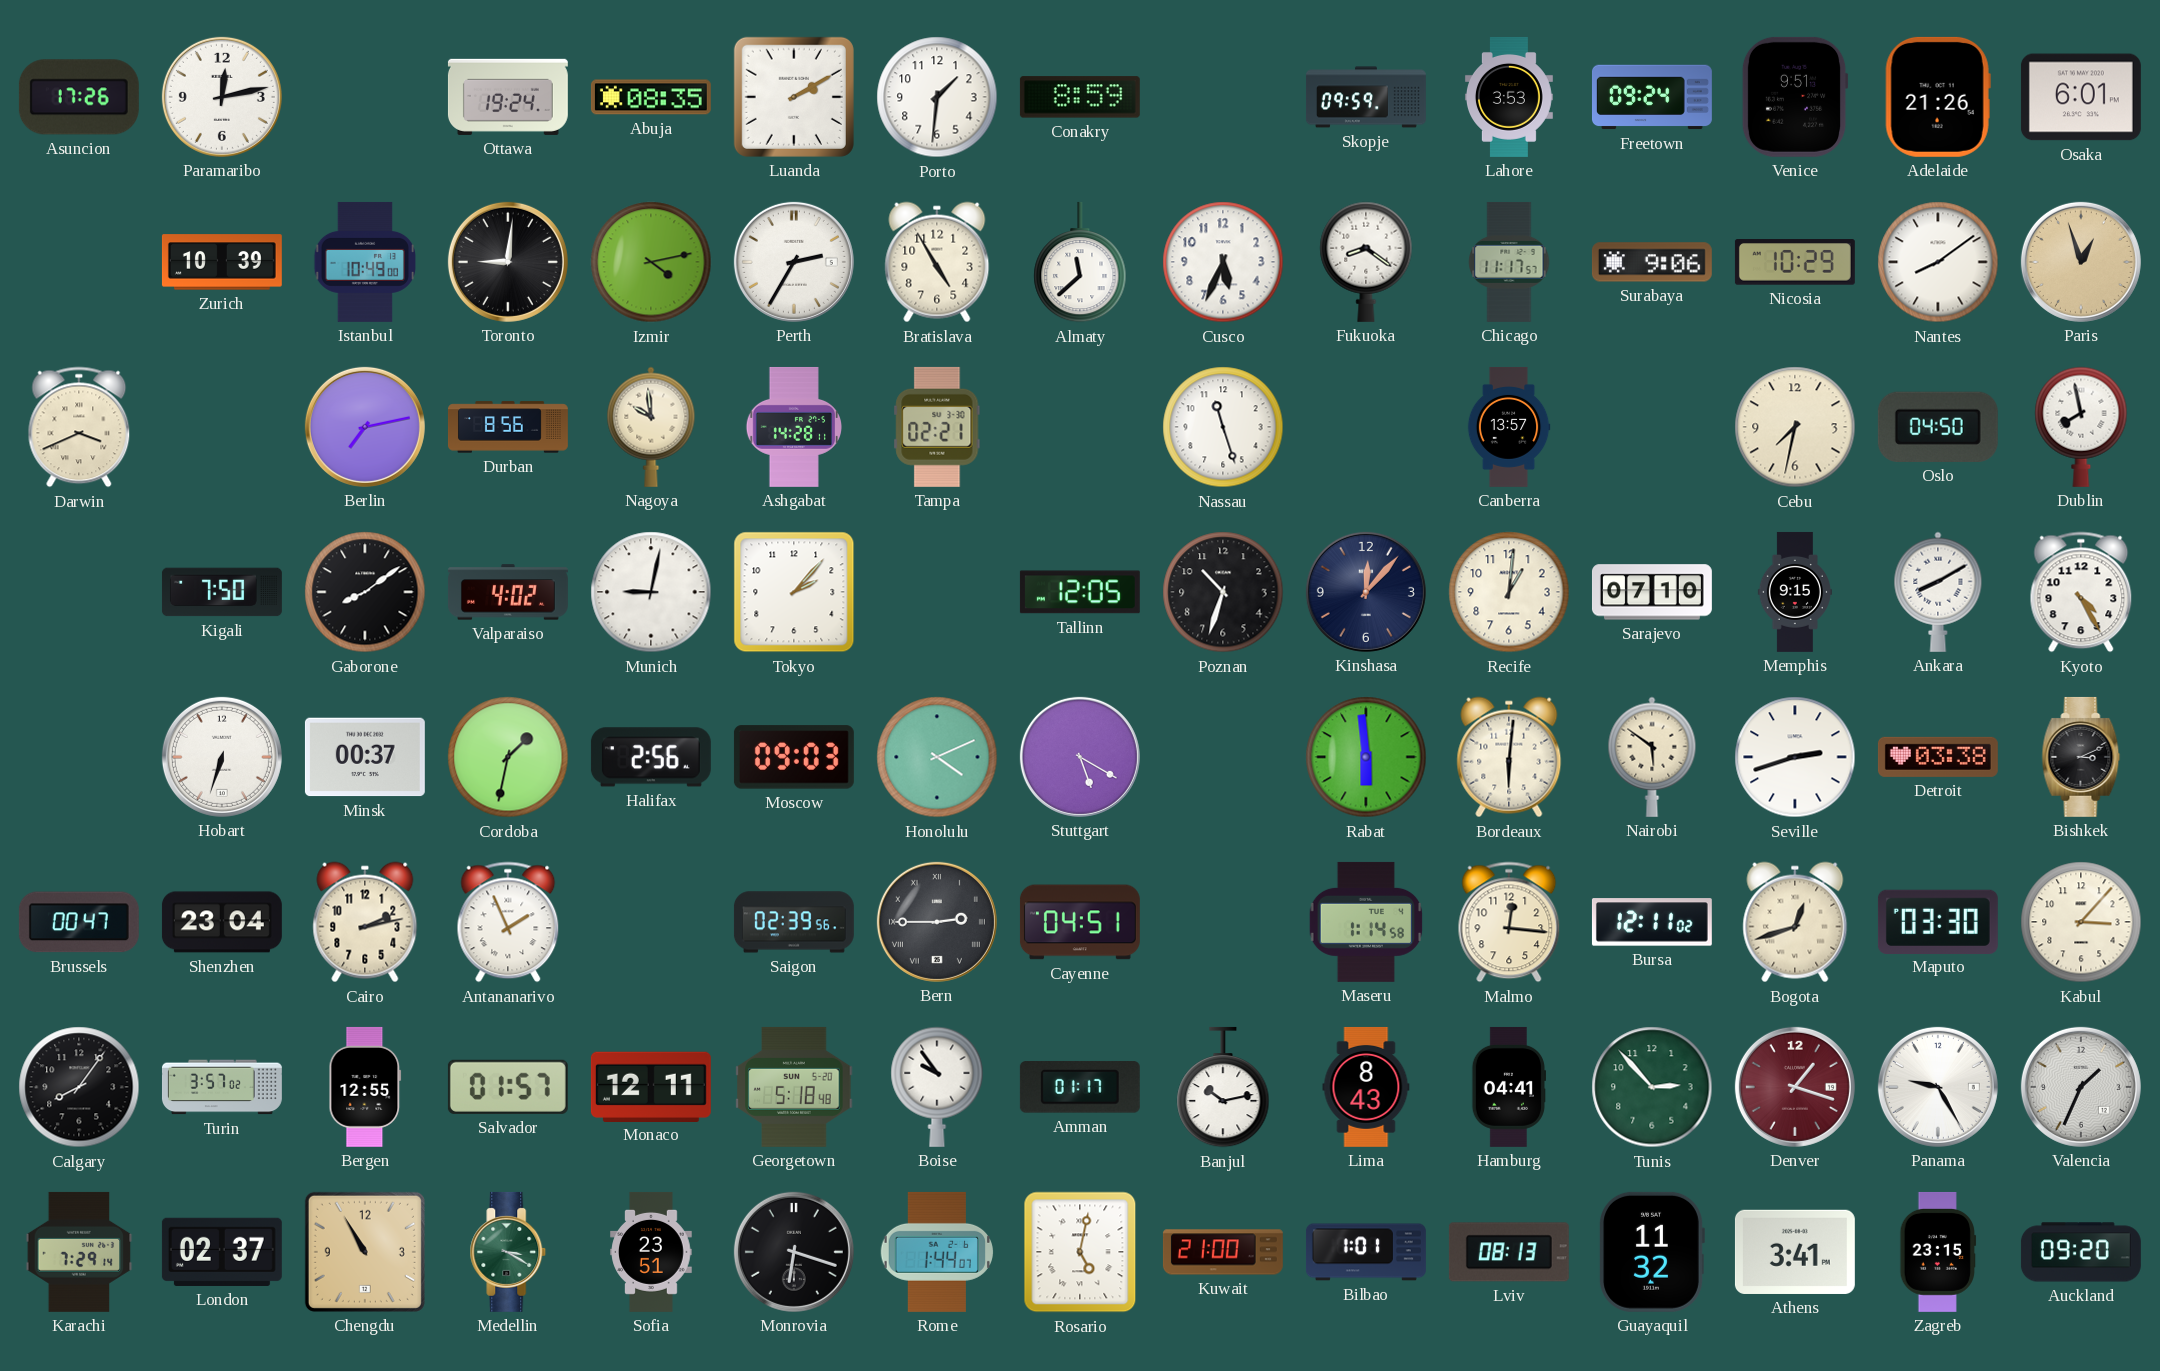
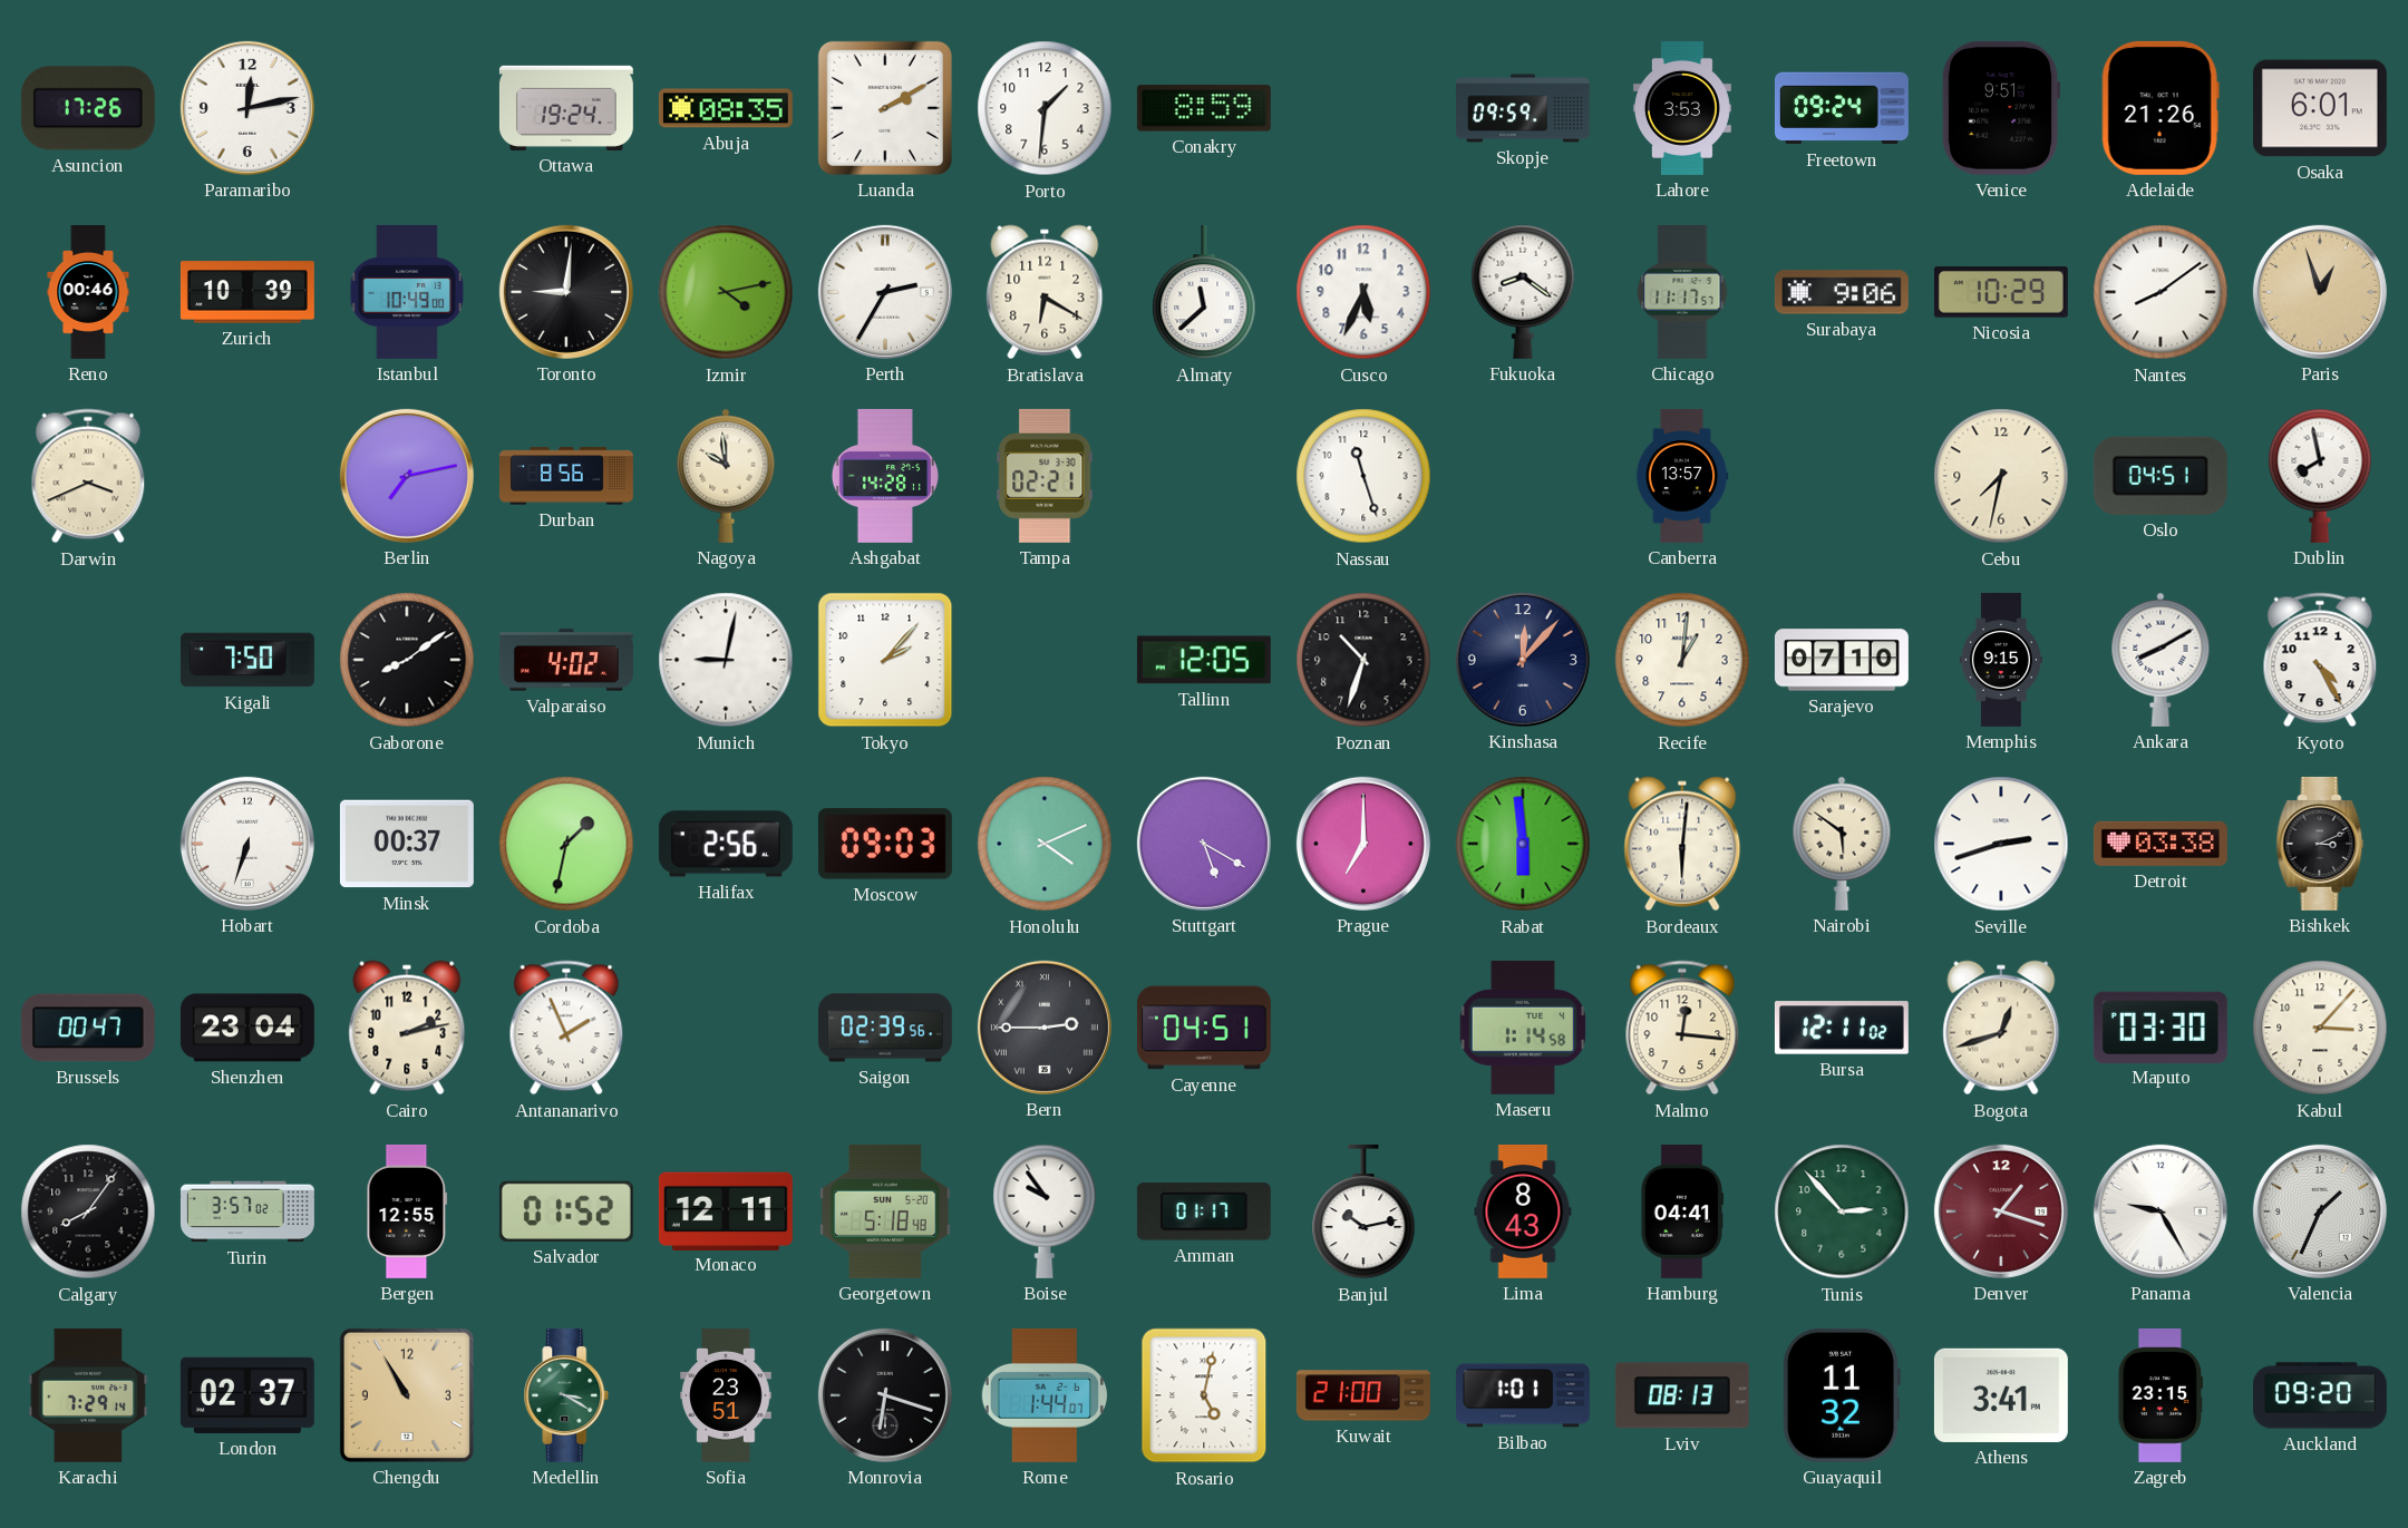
Reno: none -> 00:46 (88, 293)
Bratislava: 4:55 -> 6:20 (1045, 292)
Oslo: 04:50 -> 04:51 (2161, 476)
Prague: none -> 7:00 (1363, 844)
Salvador: 01:57 -> 01:52 (566, 1211)
